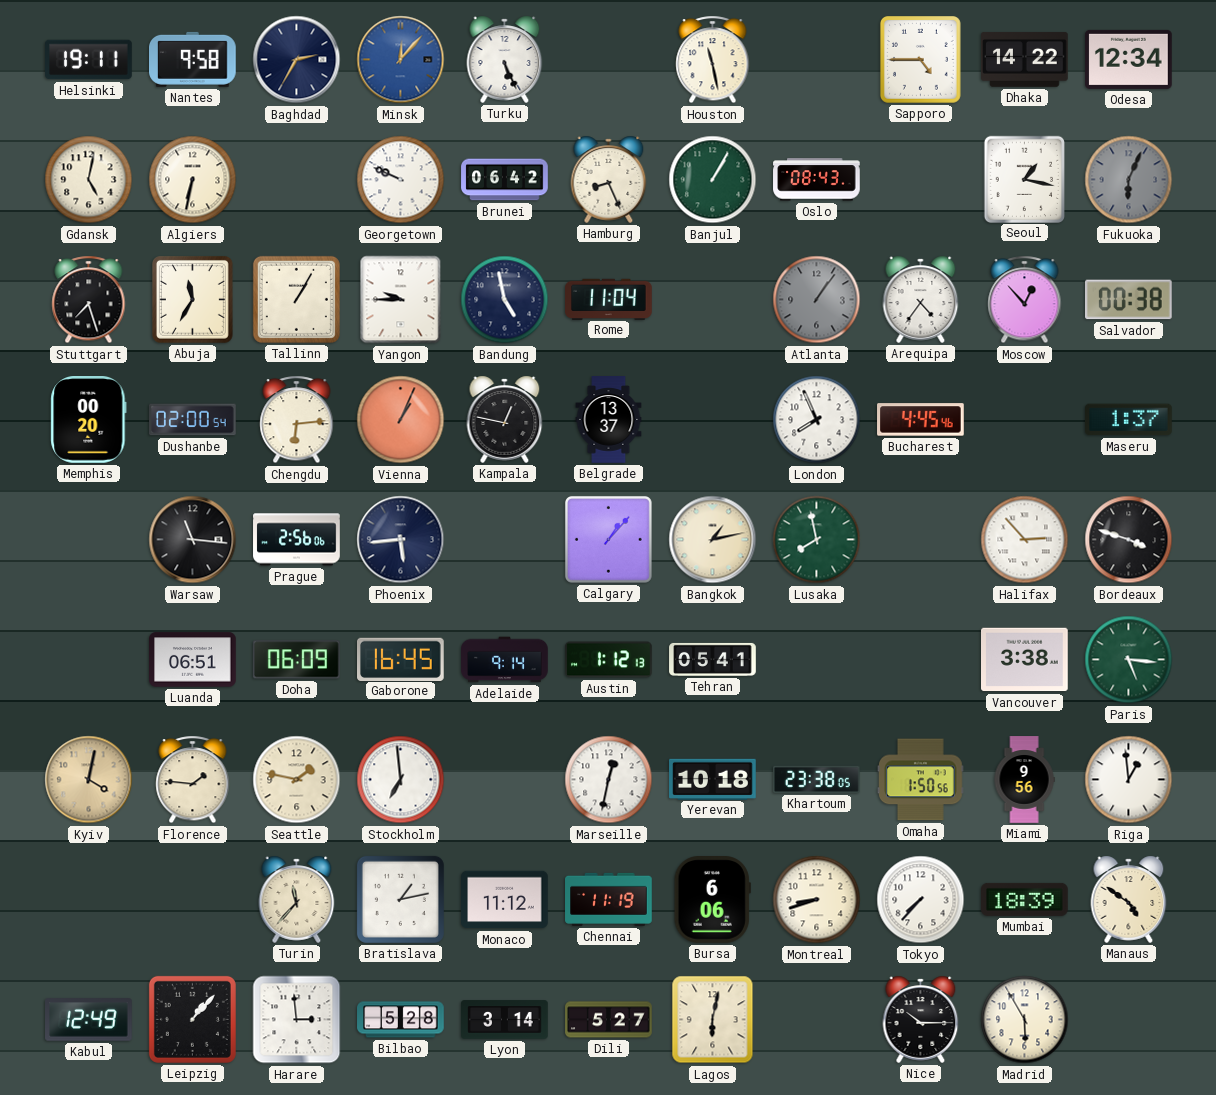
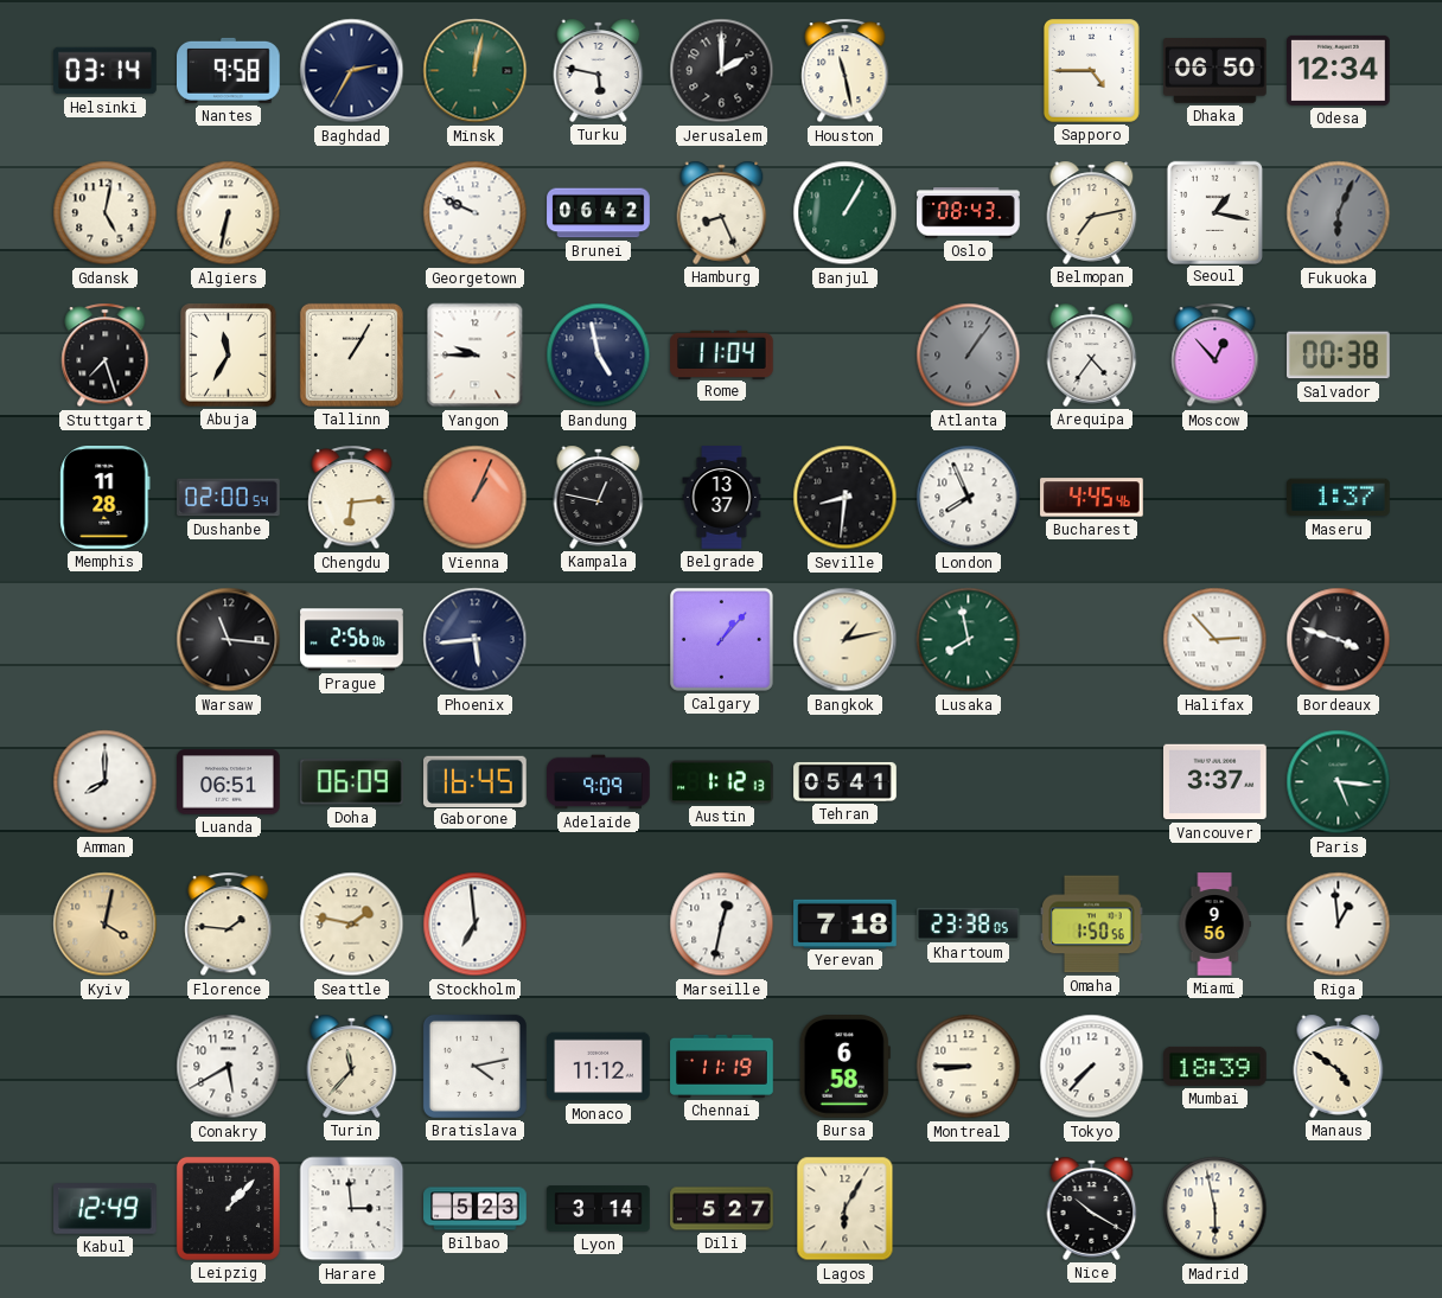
Helsinki: 19:11 -> 03:14 (106, 71)
Minsk: 12:07 -> 12:02 (476, 71)
Minsk dial: blue -> green (476, 71)
Turku: 5:26 -> 5:47 (599, 70)
Jerusalem: none -> 2:00 (722, 71)
Dhaka: 14:22 -> 06:50 (1216, 71)
Belmopan: none -> 7:13 (1092, 212)
Memphis: 00:20 -> 11:28 (106, 498)
Seville: none -> 8:31 (846, 498)
Amman: none -> 8:00 (106, 782)
Adelaide: 9:14 -> 9:09 (599, 782)
Vancouver: 3:38 -> 3:37 (1216, 782)
Yerevan: 10:18 -> 7:18 (846, 923)
Conakry: none -> 5:40 (229, 1067)
Bratislava: 1:13 -> 4:13 (474, 1066)
Bursa: 6:06 -> 6:58 (844, 1067)
Montreal: 8:42 -> 8:45 (969, 1067)
Bilbao: 5:28 -> 5:23 (476, 1209)
Lagos: 6:02 -> 6:05 (846, 1209)
Nice: 10:15 -> 10:20 (1092, 1208)
Madrid: 5:55 -> 5:58 (1216, 1209)
